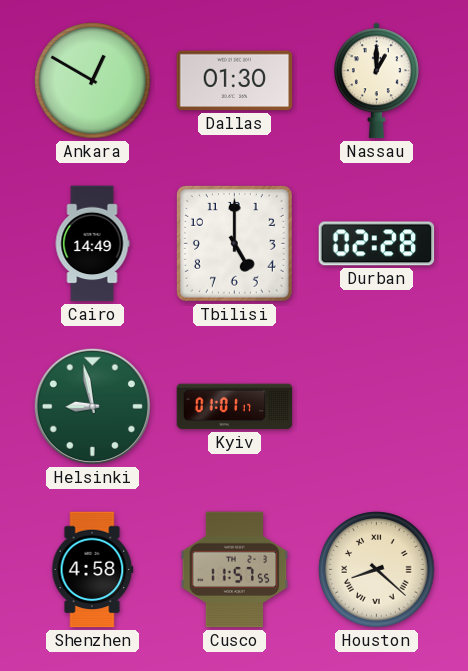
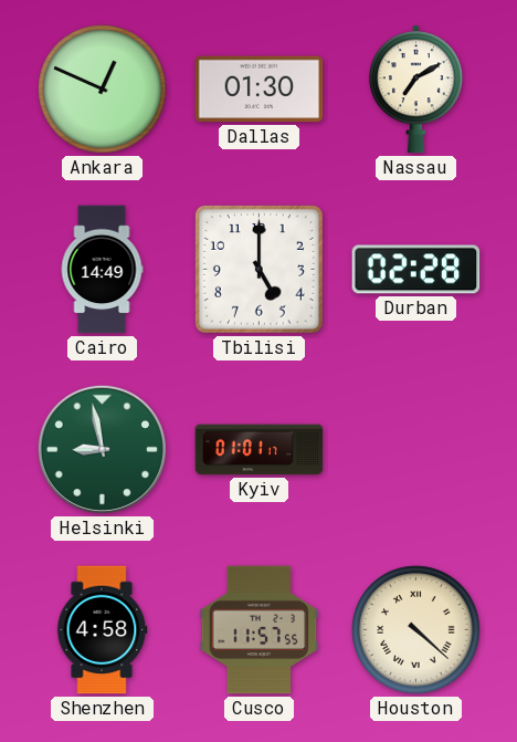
Ankara: 12:50 -> 12:49 (103, 90)
Nassau: 1:00 -> 7:10 (415, 90)
Houston: 8:22 -> 4:22 (416, 630)
